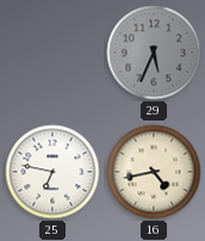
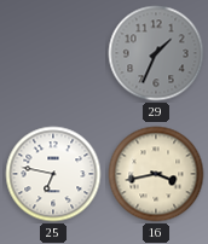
29: 5:34 -> 1:34 (156, 53)
16: 4:43 -> 3:43 (156, 174)
